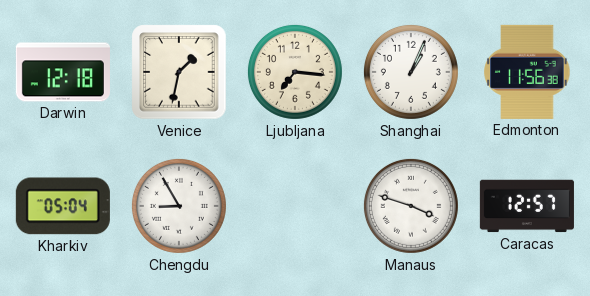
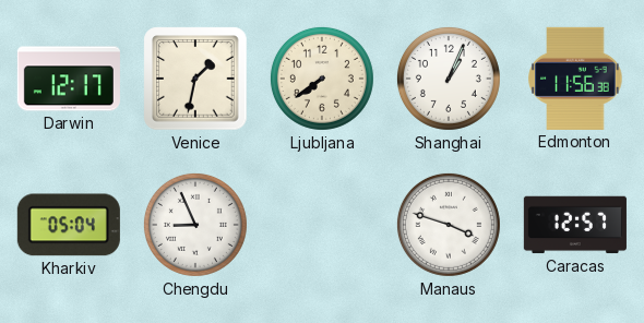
Darwin: 12:18 -> 12:17 (69, 79)
Ljubljana: 7:16 -> 7:39 (322, 79)
Chengdu: 8:55 -> 8:56 (195, 225)
